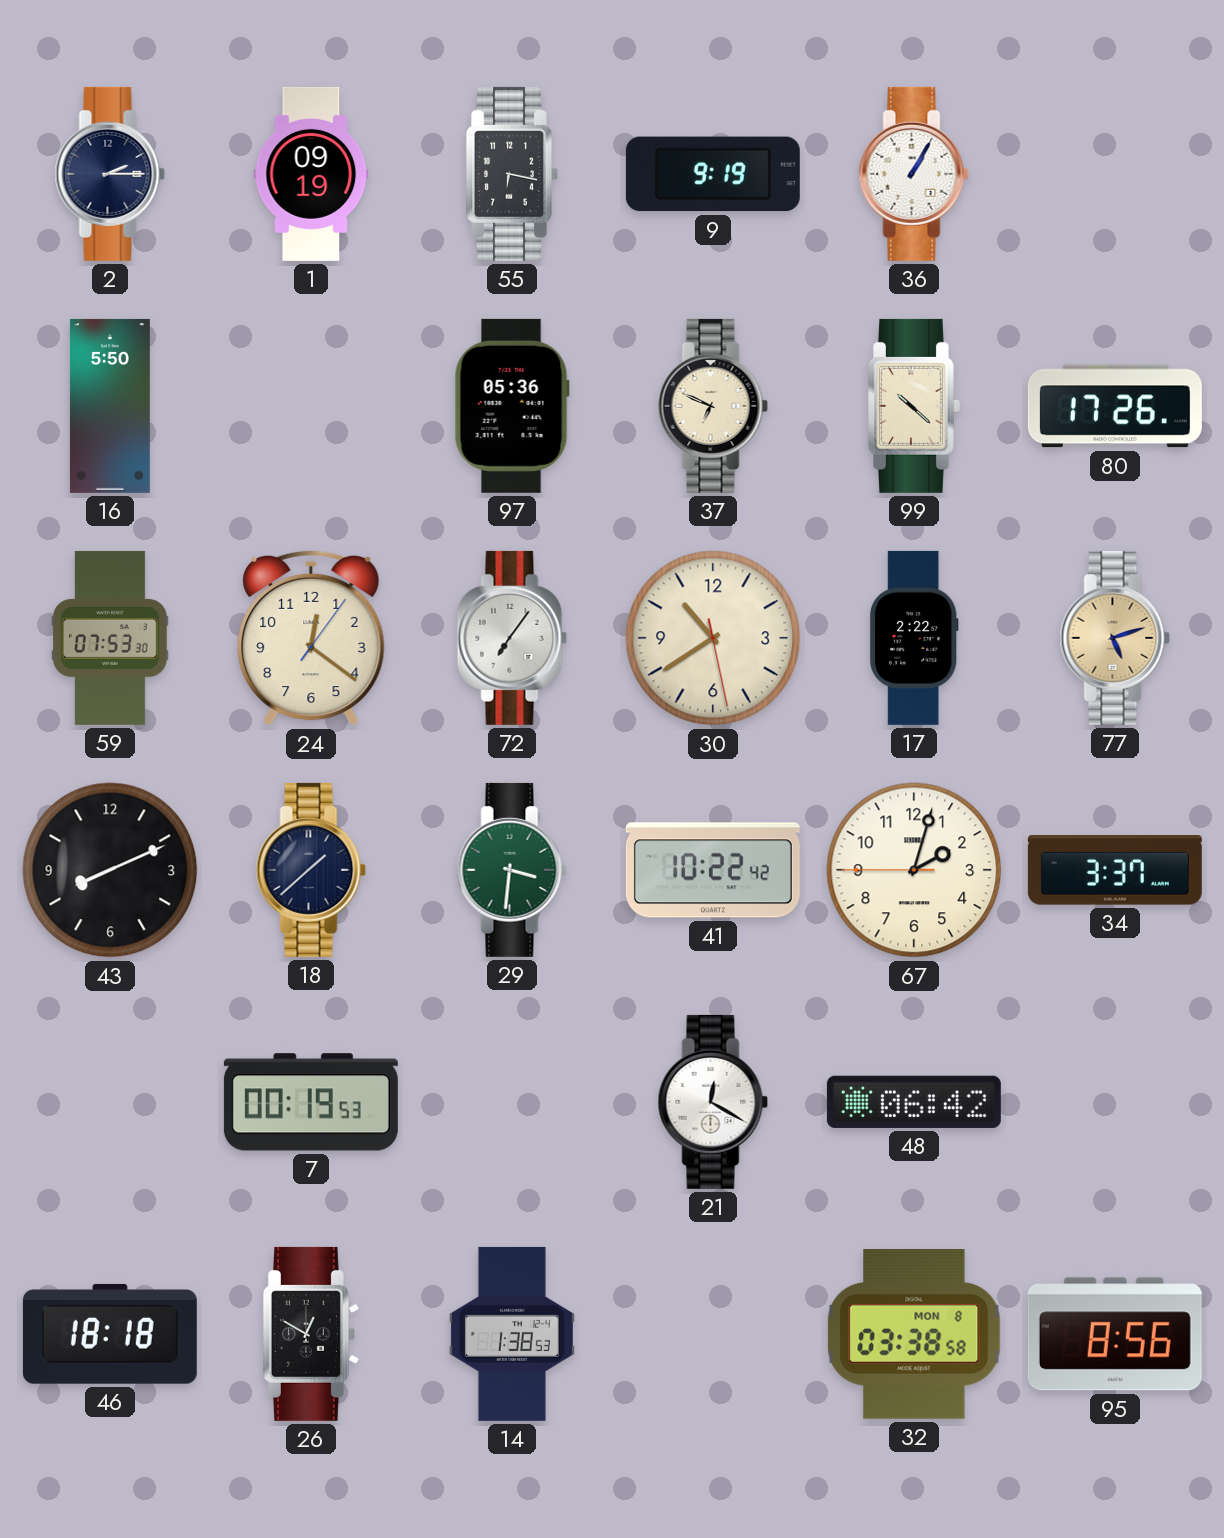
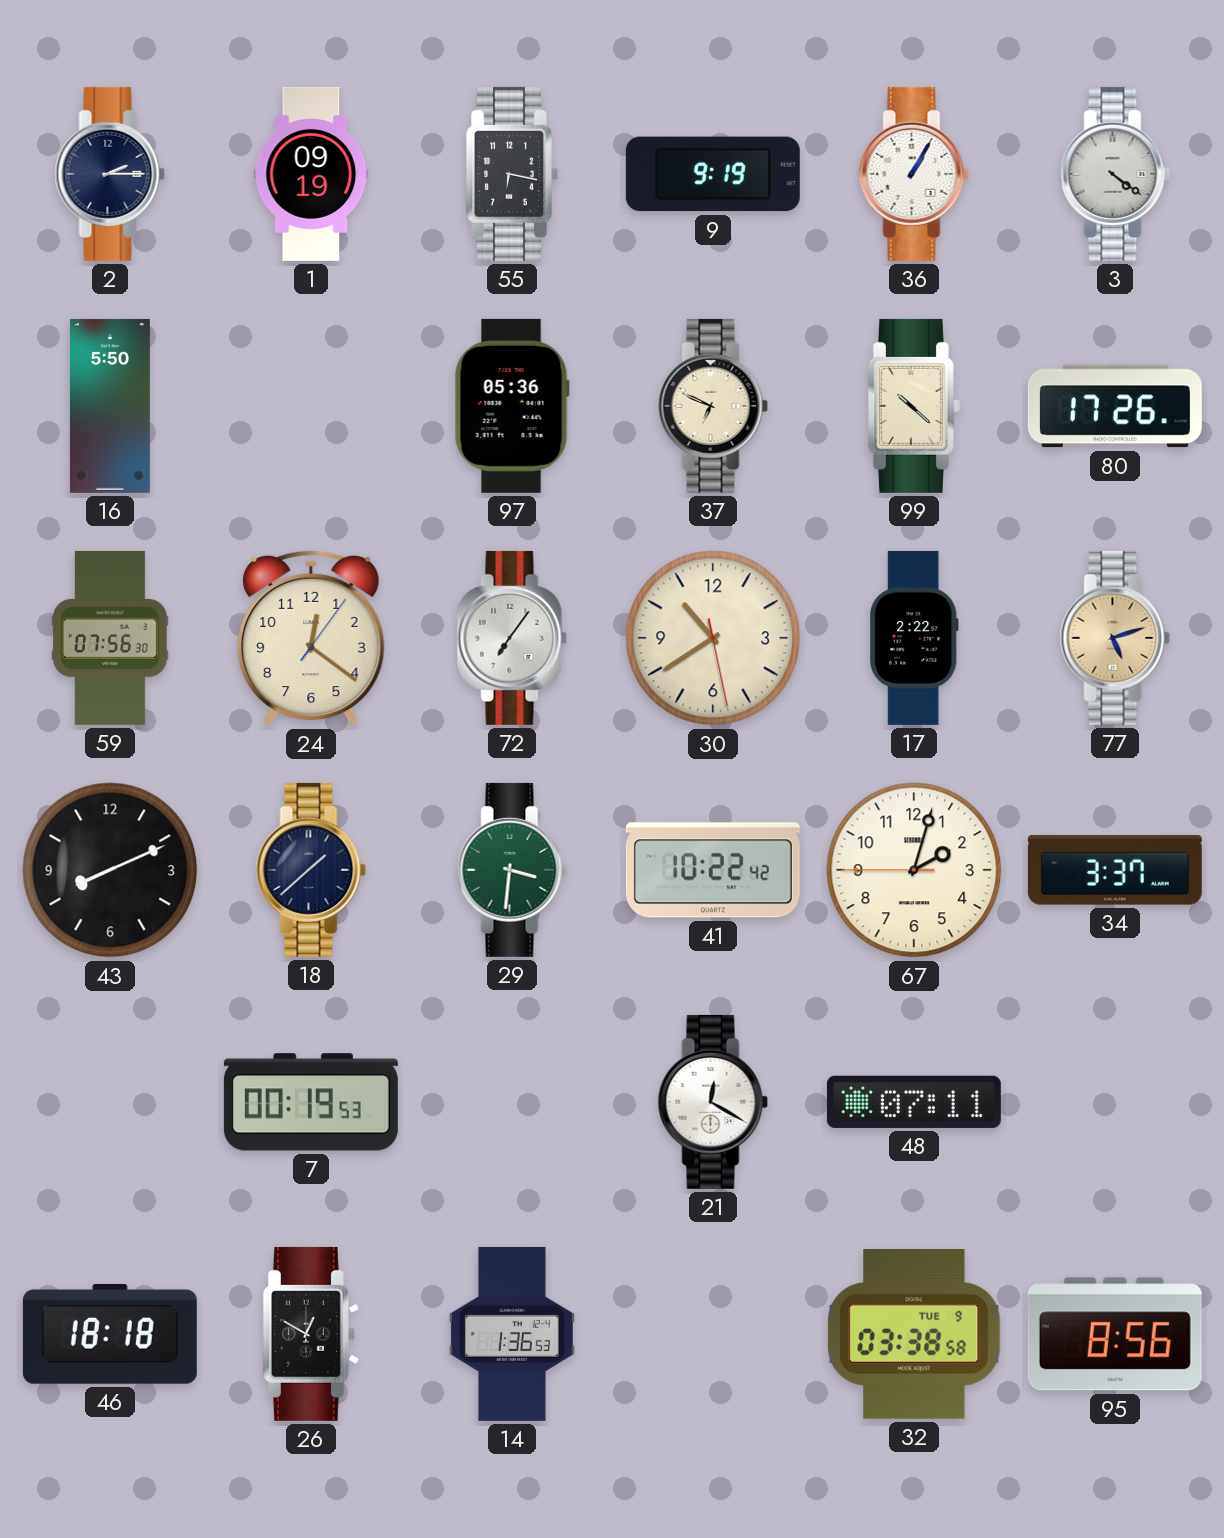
3: none -> 4:21 (1115, 174)
59: 07:53 -> 07:56 (111, 638)
48: 06:42 -> 07:11 (914, 1102)
14: 1:38 -> 1:36 (512, 1334)
32 date: MON 8 -> TUE 9 (914, 1335)
